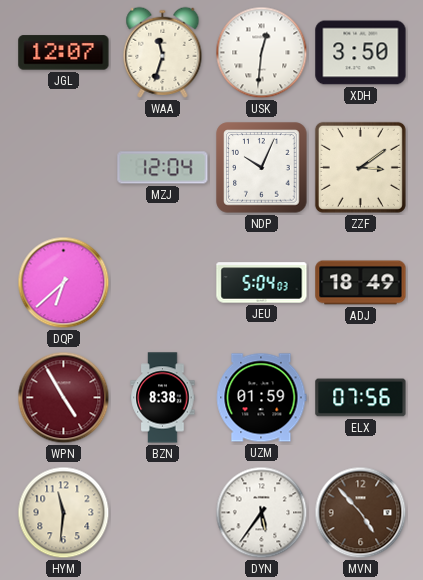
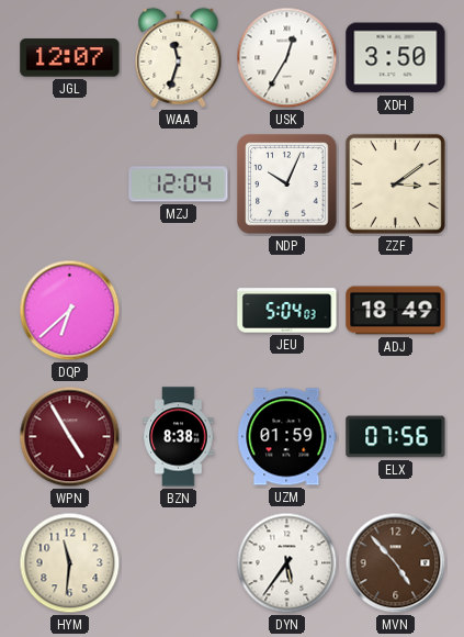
USK: 12:31 -> 12:35 (287, 58)
